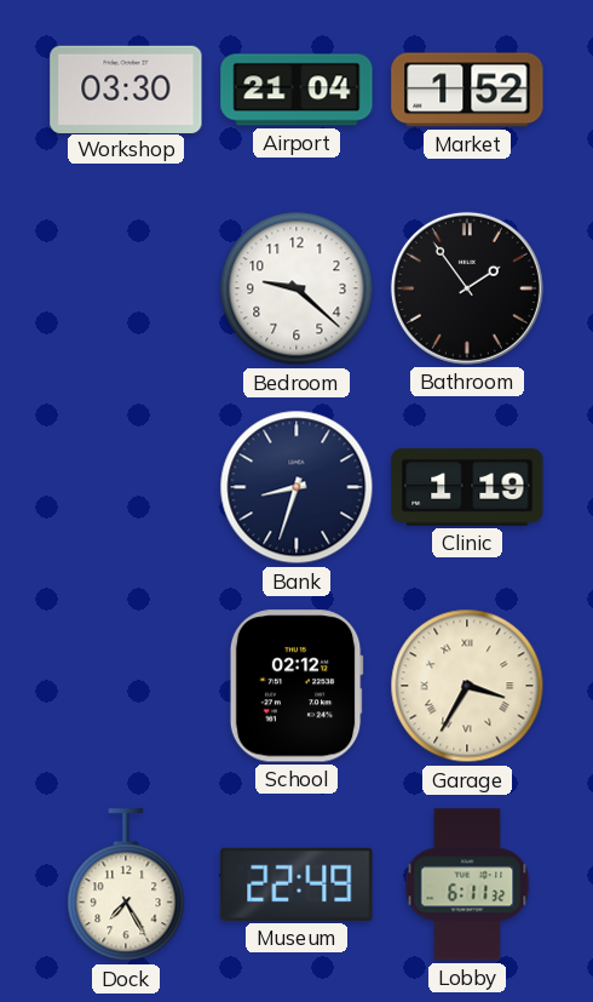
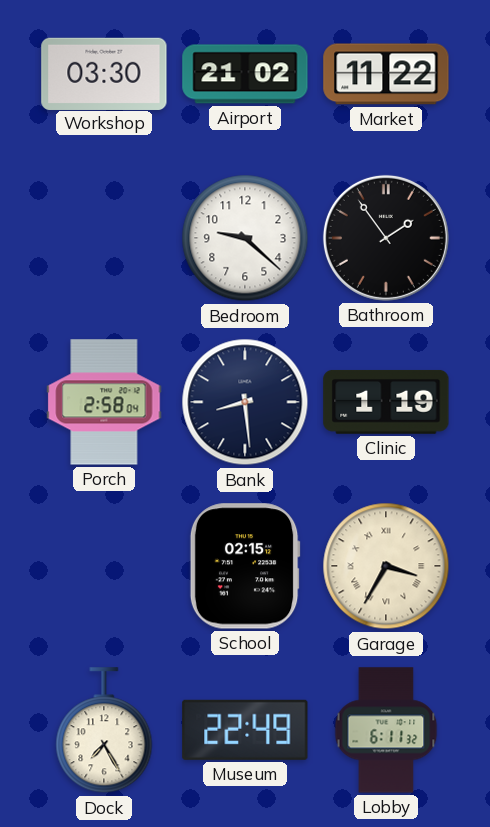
Airport: 21:04 -> 21:02 (245, 74)
Market: 1:52 -> 11:22 (386, 74)
Porch: none -> 2:58 (104, 402)
Bank: 8:33 -> 8:29 (245, 402)
School: 02:12 -> 02:15 (245, 566)
